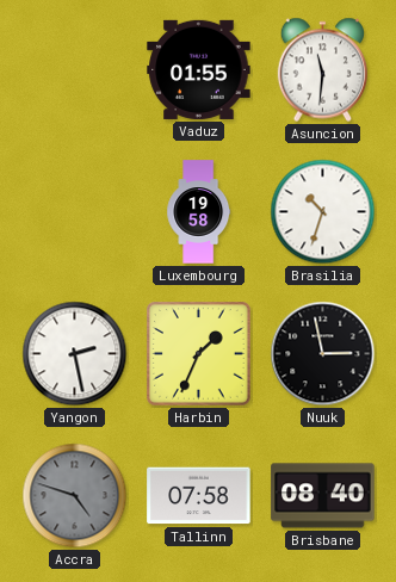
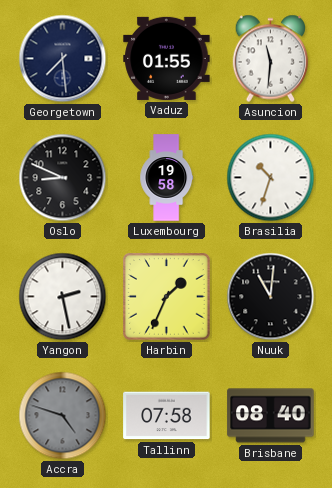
Georgetown: none -> 7:29 (63, 59)
Oslo: none -> 8:49 (63, 178)
Nuuk: 2:58 -> 11:01 (271, 297)
